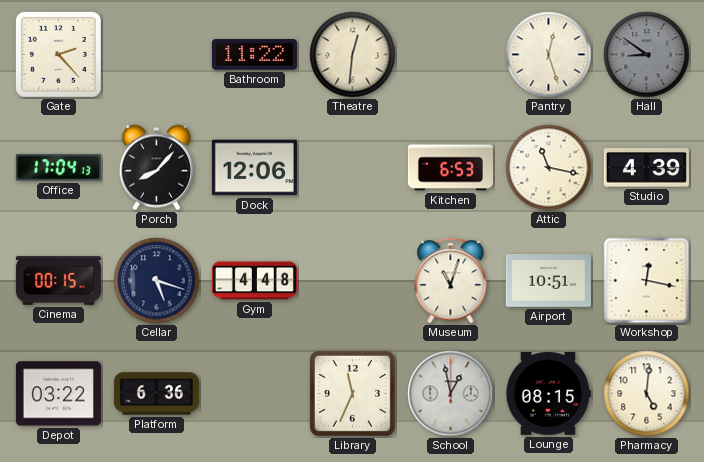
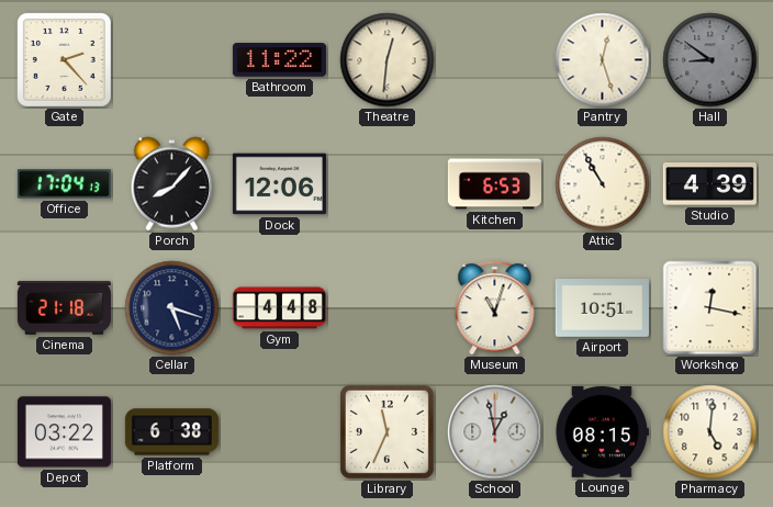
Attic: 11:17 -> 10:55 (603, 184)
Cinema: 00:15 -> 21:18 (64, 307)
Platform: 6:36 -> 6:38 (171, 432)
